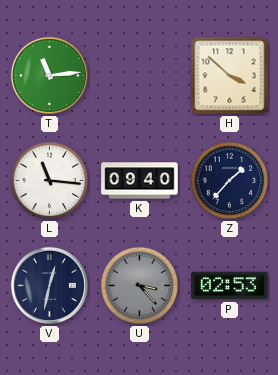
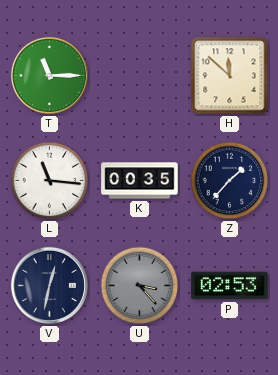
T: 11:14 -> 11:15 (49, 75)
H: 3:52 -> 11:52 (230, 76)
K: 09:40 -> 00:35 (140, 181)
